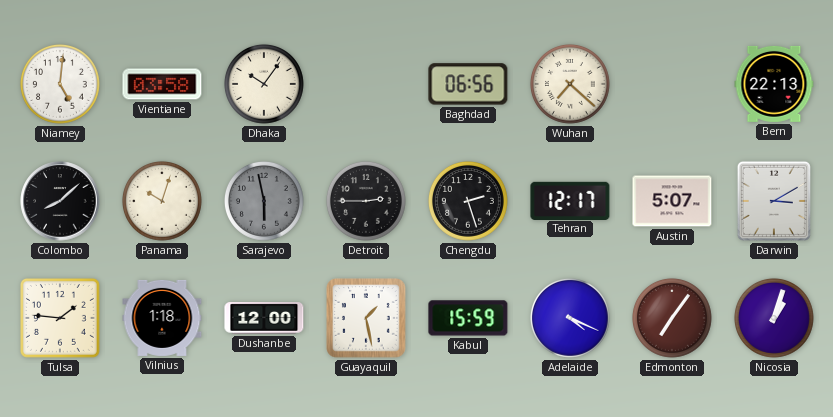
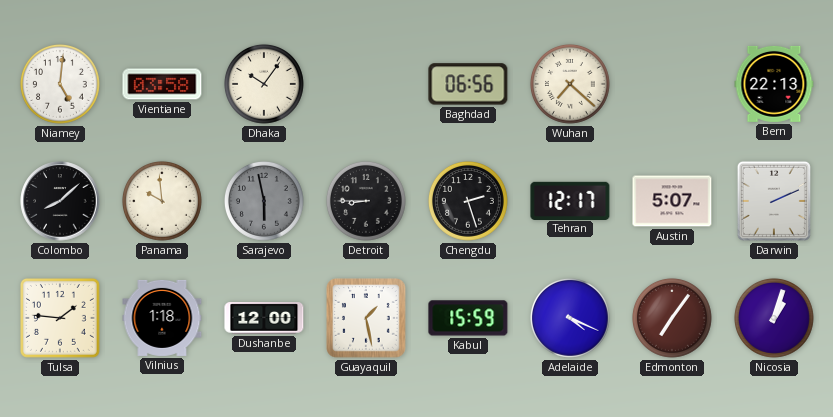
Panama: 10:03 -> 9:59 (162, 201)
Detroit: 2:45 -> 8:45 (366, 201)
Darwin: 3:10 -> 2:11 (774, 201)
